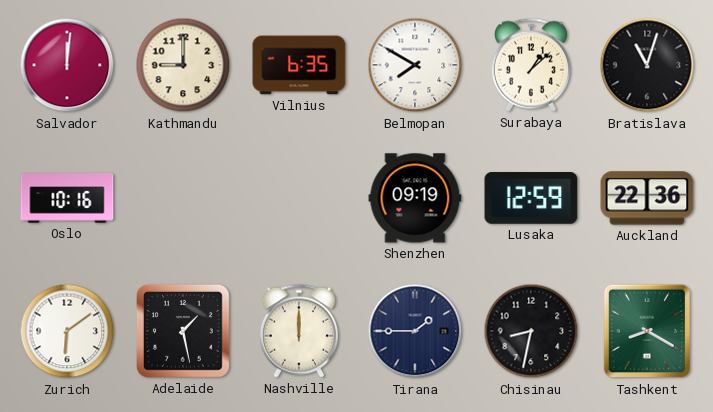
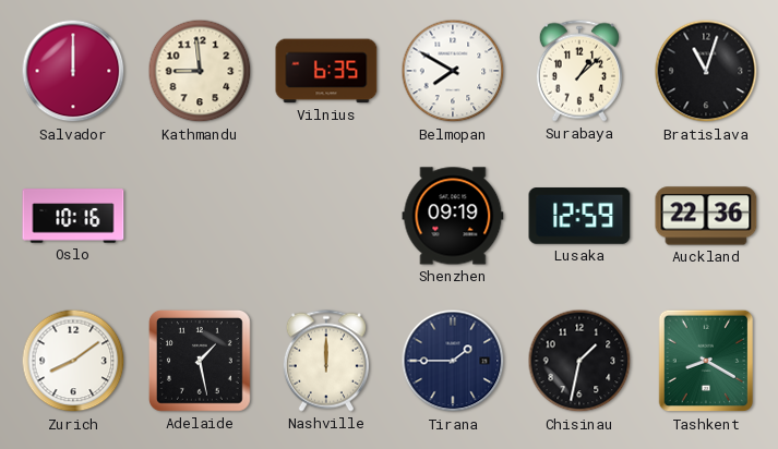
Salvador: 12:01 -> 12:00 (73, 71)
Kathmandu: 9:00 -> 8:59 (200, 71)
Zurich: 6:09 -> 8:09 (73, 361)
Chisinau: 8:32 -> 1:32 (579, 361)
